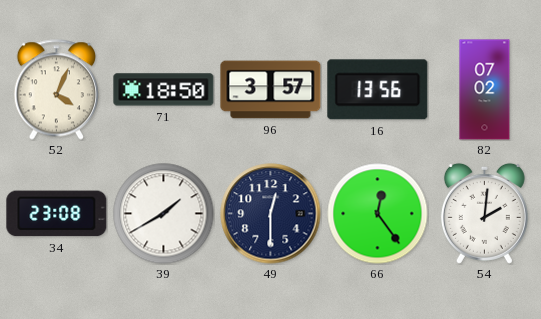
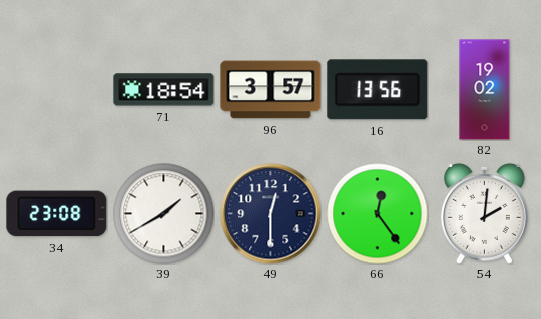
52: 4:04 -> none (56, 90)
71: 18:50 -> 18:54 (164, 90)
82: 07:02 -> 19:02 (485, 90)
